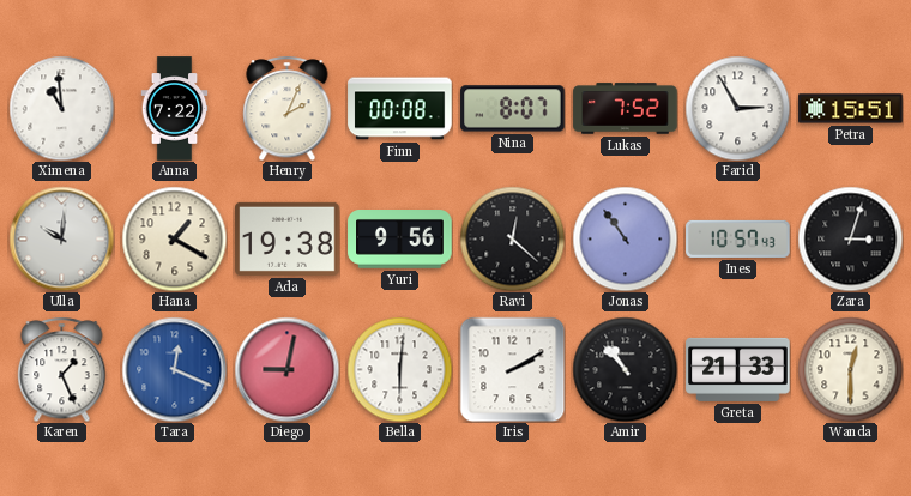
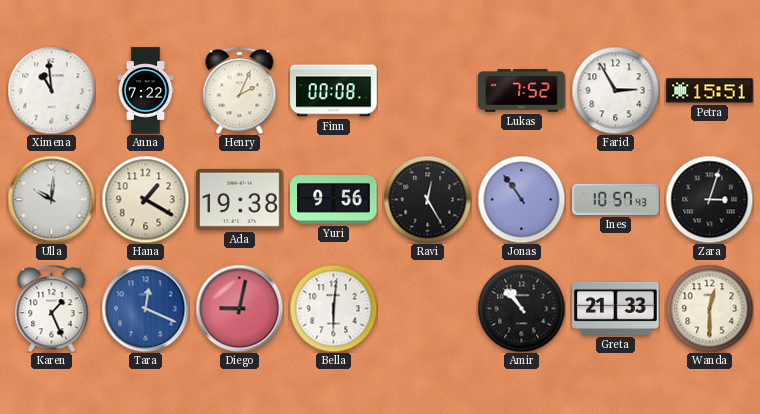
Nina: 8:07 -> none (513, 109)
Ravi: 12:22 -> 12:25 (427, 199)
Iris: 2:10 -> none (512, 369)
